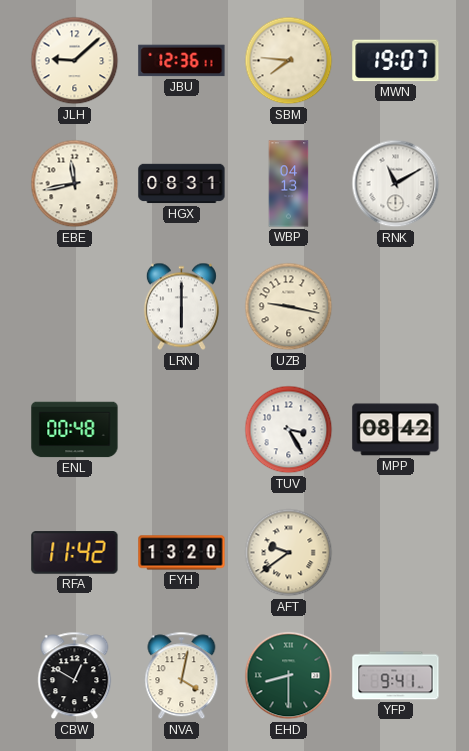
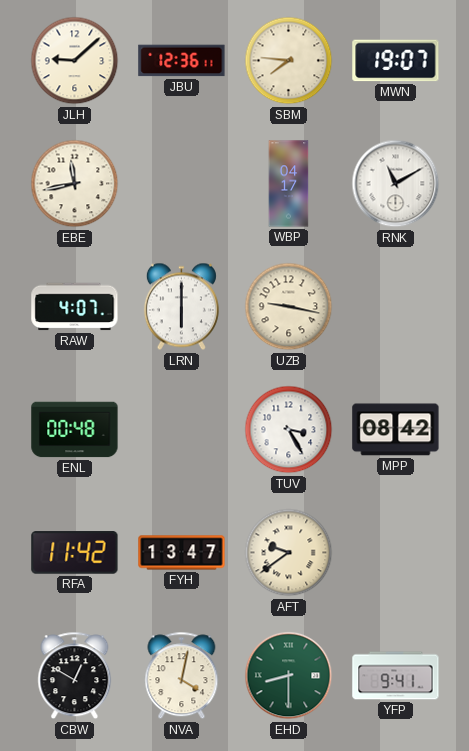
HGX: 08:31 -> none (182, 184)
WBP: 04:13 -> 04:17 (289, 184)
RAW: none -> 4:07 (75, 307)
FYH: 13:20 -> 13:47 (182, 553)
